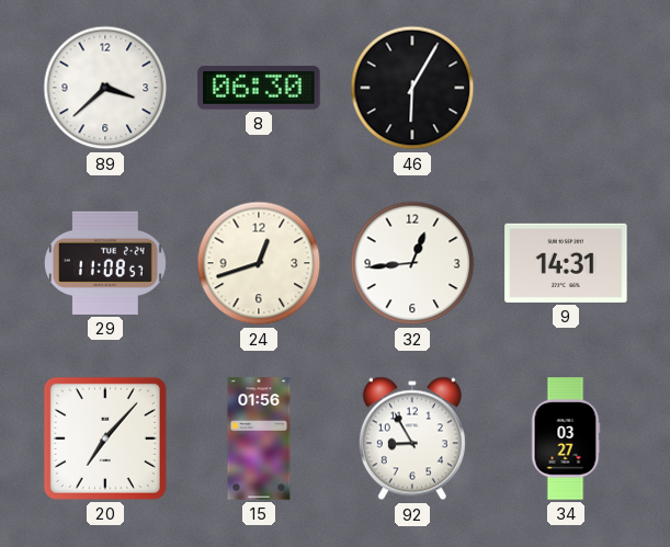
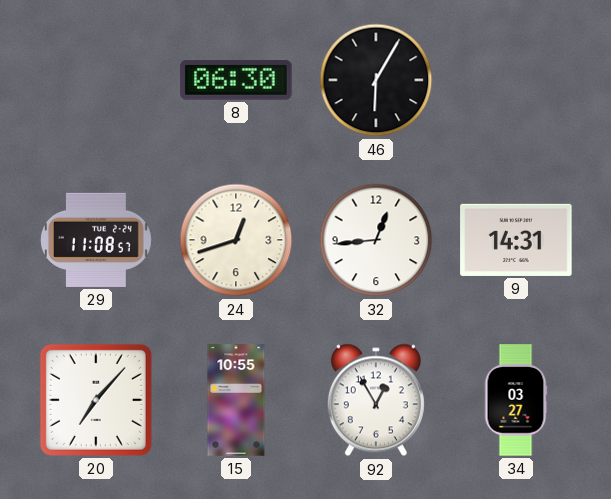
89: 3:38 -> none (105, 88)
15: 01:56 -> 10:55 (236, 400)
92: 8:55 -> 12:55 (376, 400)
